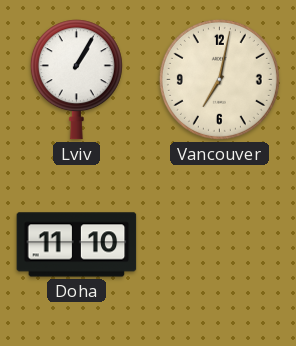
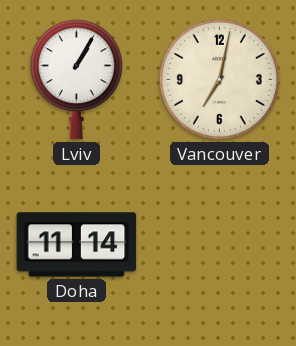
Doha: 11:10 -> 11:14 (77, 245)
